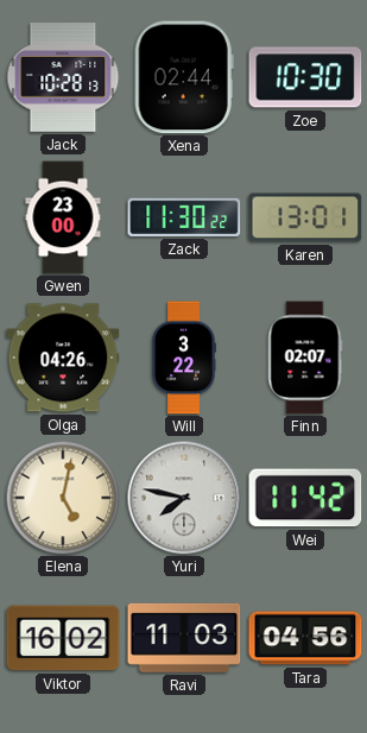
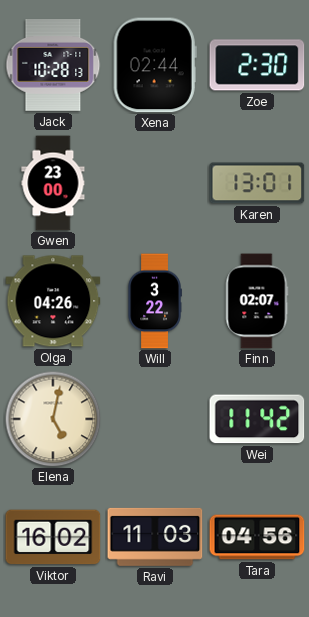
Zoe: 10:30 -> 2:30 (257, 65)
Zack: 11:30 -> none (184, 217)
Yuri: 7:47 -> none (184, 498)
